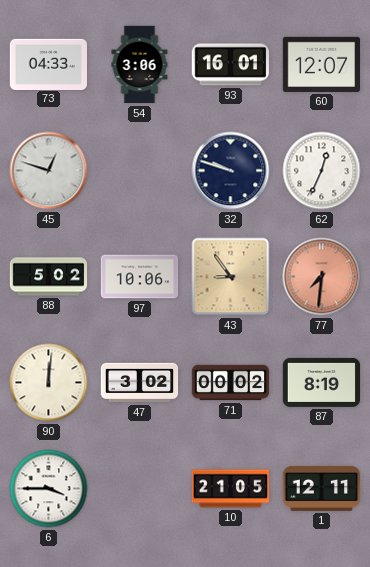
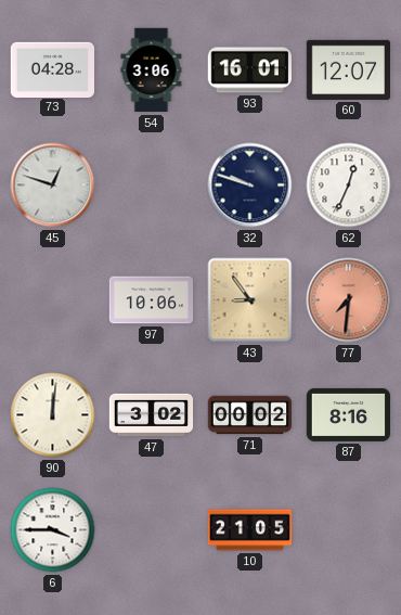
73: 04:33 -> 04:28 (52, 69)
88: 5:02 -> none (49, 277)
87: 8:19 -> 8:16 (349, 414)
1: 12:11 -> none (322, 488)
